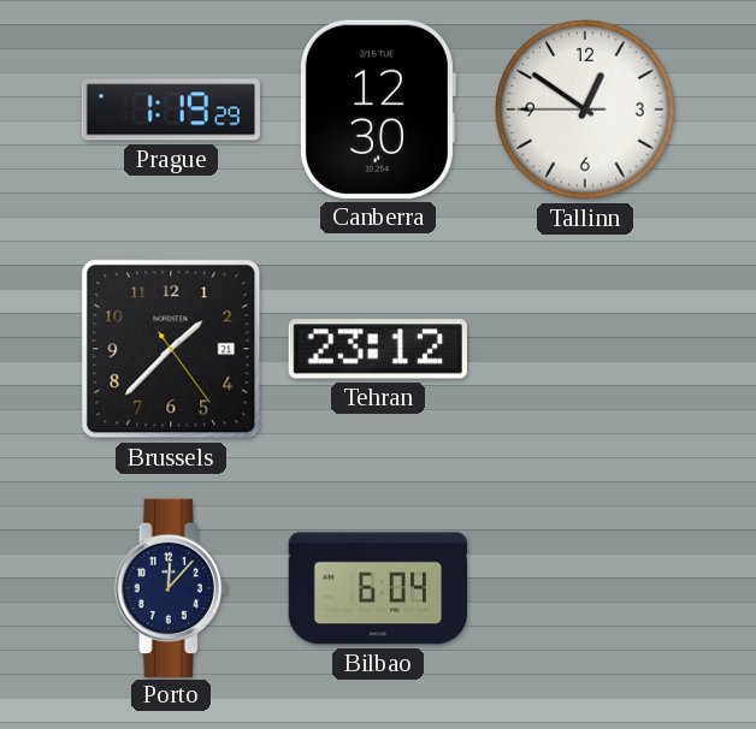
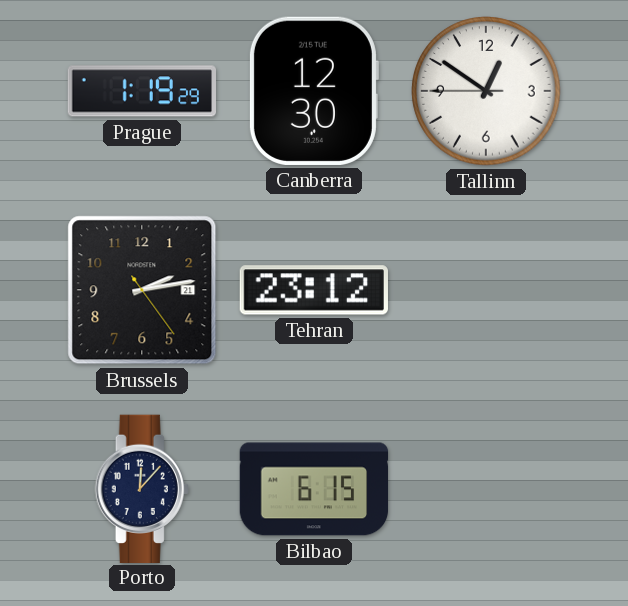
Brussels: 1:37 -> 2:13 (142, 290)
Bilbao: 6:04 -> 6:15 (314, 489)
